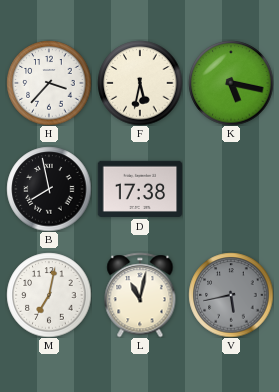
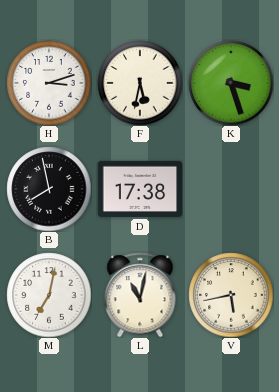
H: 3:37 -> 3:12 (49, 83)
K: 5:17 -> 3:27 (231, 83)
V dial: grey -> cream (231, 295)
